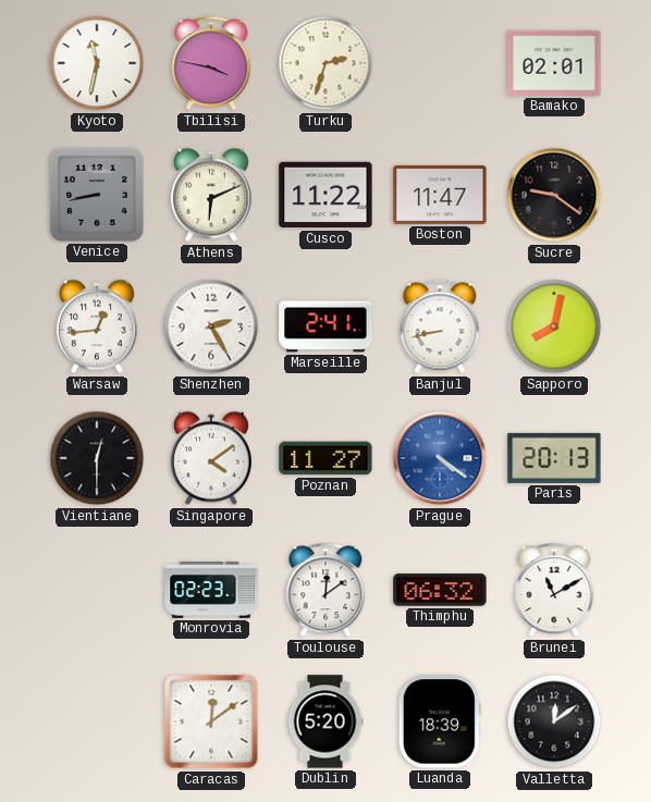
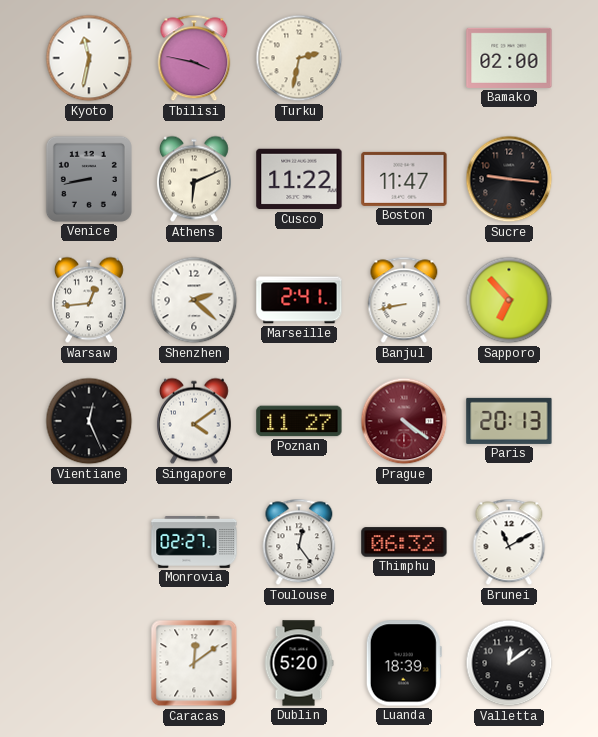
Turku: 2:33 -> 2:32 (299, 58)
Bamako: 02:01 -> 02:00 (509, 58)
Sucre: 9:21 -> 9:16 (509, 179)
Shenzhen: 2:25 -> 2:22 (194, 300)
Sapporo: 8:02 -> 6:53 (509, 300)
Vientiane: 12:30 -> 12:26 (89, 421)
Prague dial: blue -> burgundy (404, 421)
Monrovia: 02:23 -> 02:27 (194, 543)
Toulouse: 12:09 -> 12:24 (299, 542)
